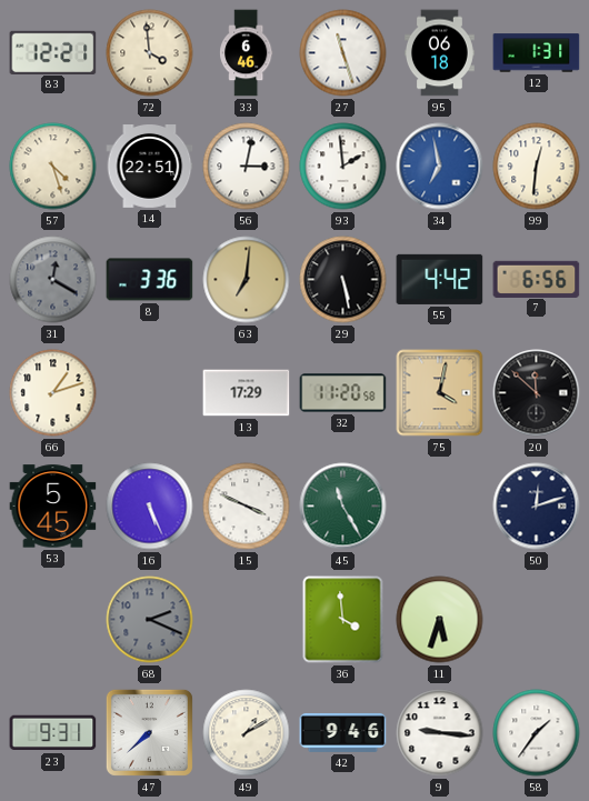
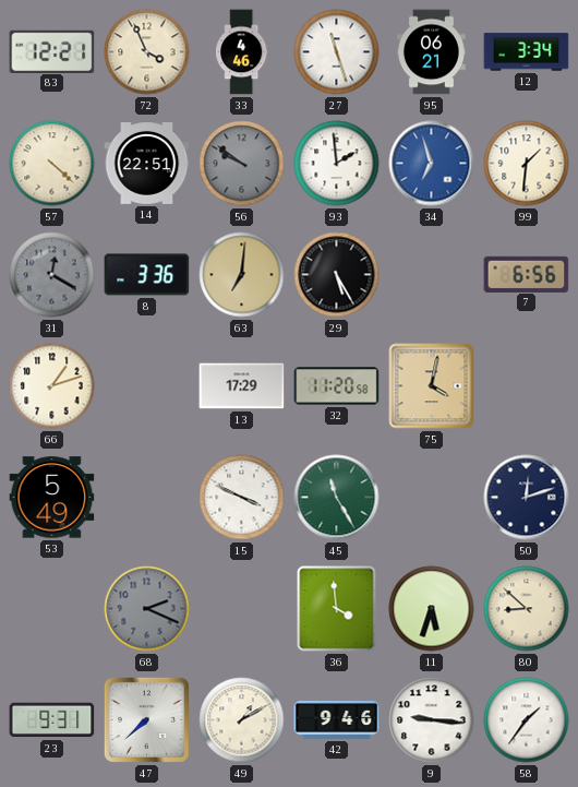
72: 3:59 -> 3:56 (147, 52)
33: 6:46 -> 4:46 (242, 52)
95: 06:18 -> 06:21 (431, 52)
12: 1:31 -> 3:34 (527, 52)
57: 4:27 -> 4:22 (52, 164)
56: 3:02 -> 9:51 (242, 164)
56 dial: white -> grey (242, 164)
34: 6:58 -> 6:57 (432, 164)
99: 12:31 -> 1:31 (527, 164)
29: 5:28 -> 5:25 (337, 275)
55: 4:42 -> none (440, 279)
20: 11:52 -> none (537, 393)
53: 5:45 -> 5:49 (52, 498)
16: 5:26 -> none (150, 507)
80: none -> 8:52 (527, 609)
